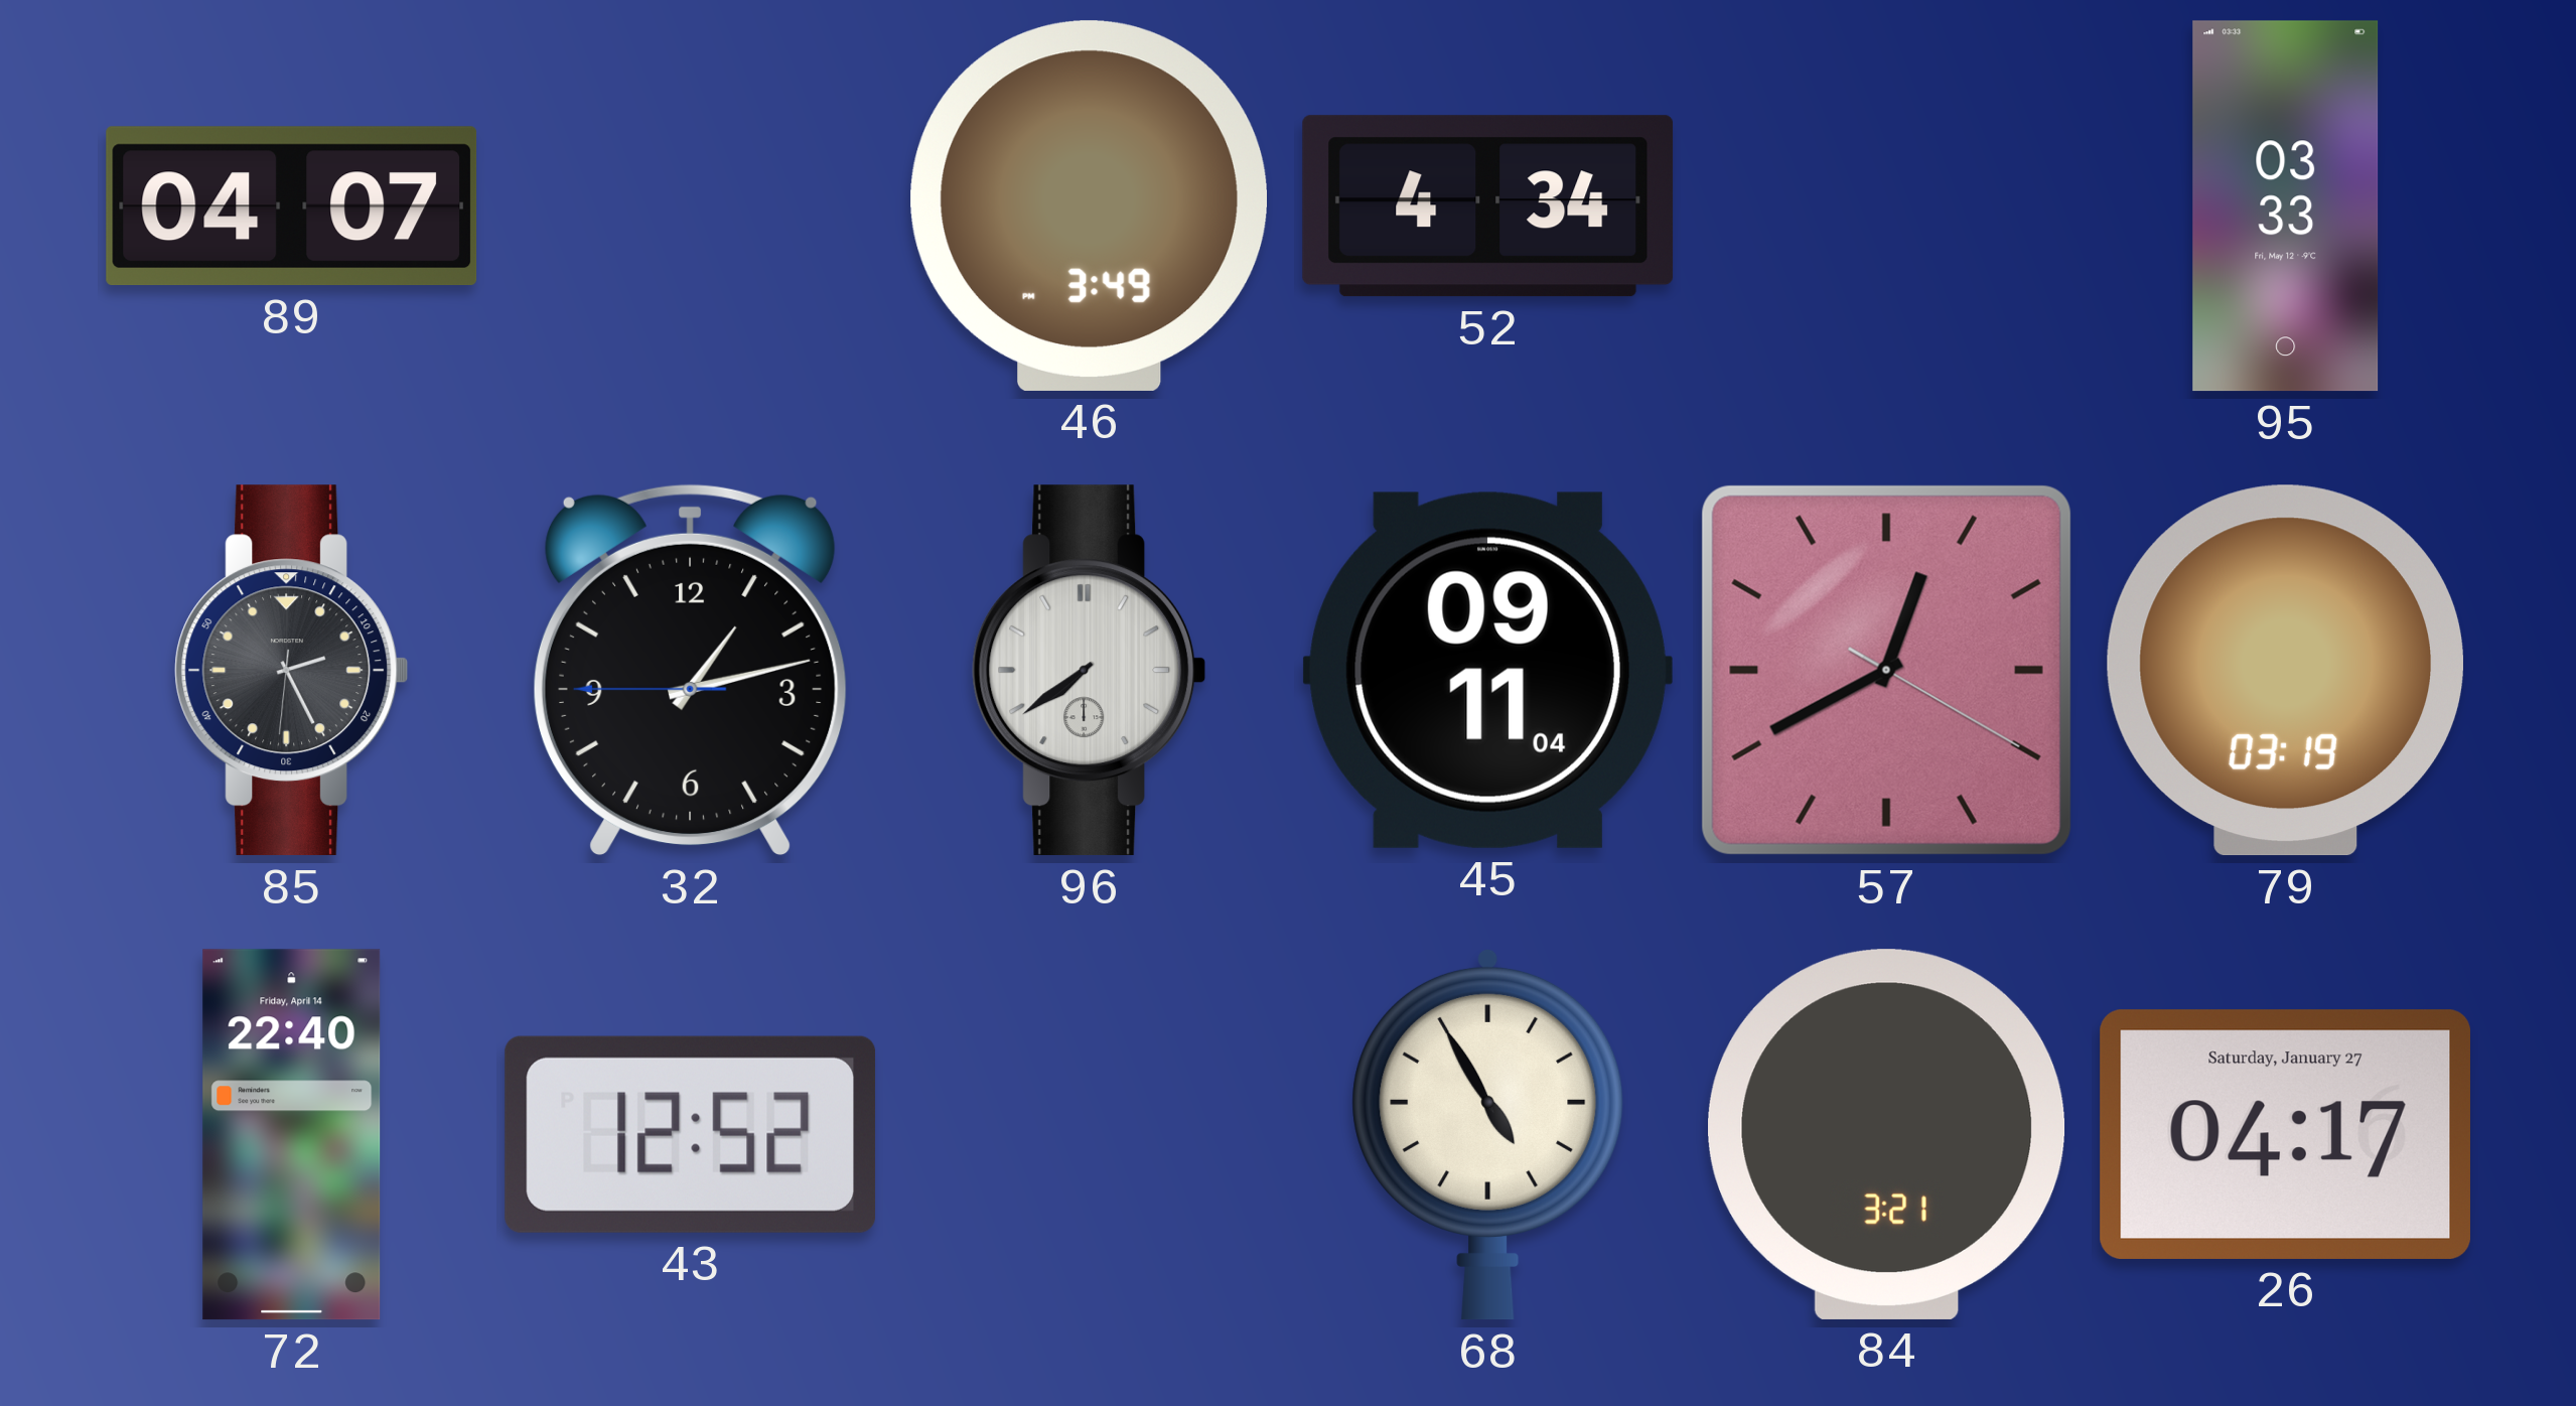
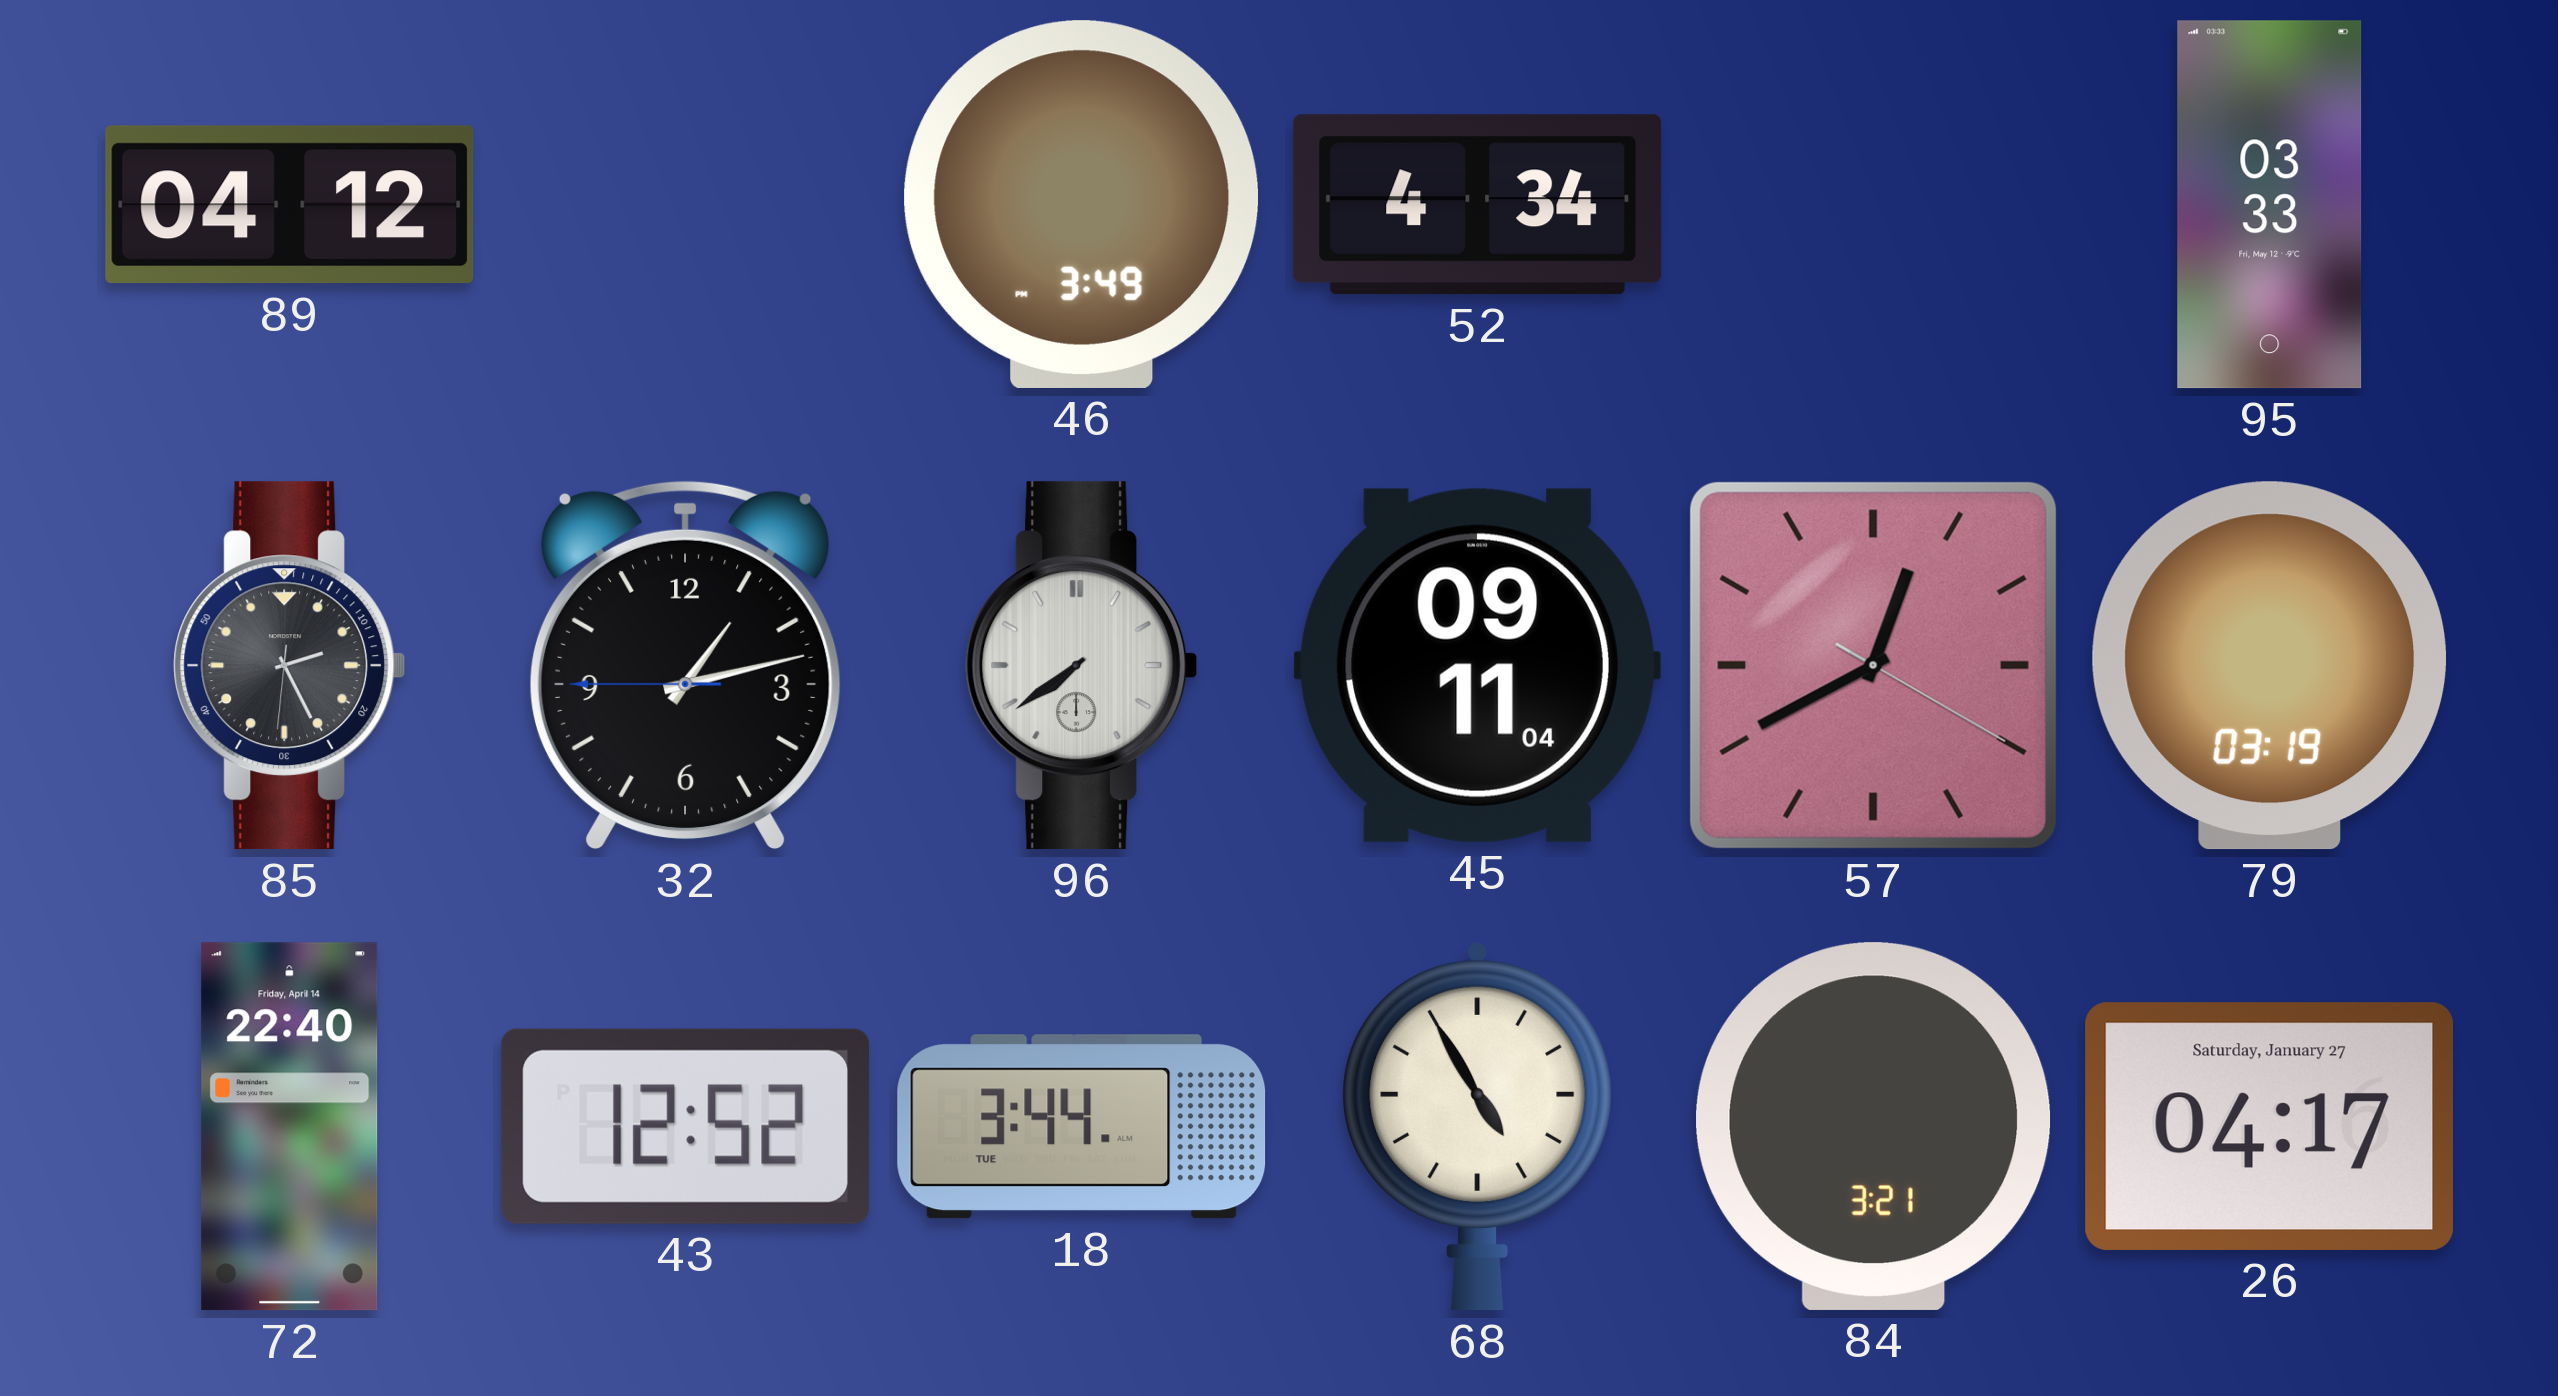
89: 04:07 -> 04:12 (290, 205)
18: none -> 3:44 (1082, 1127)
